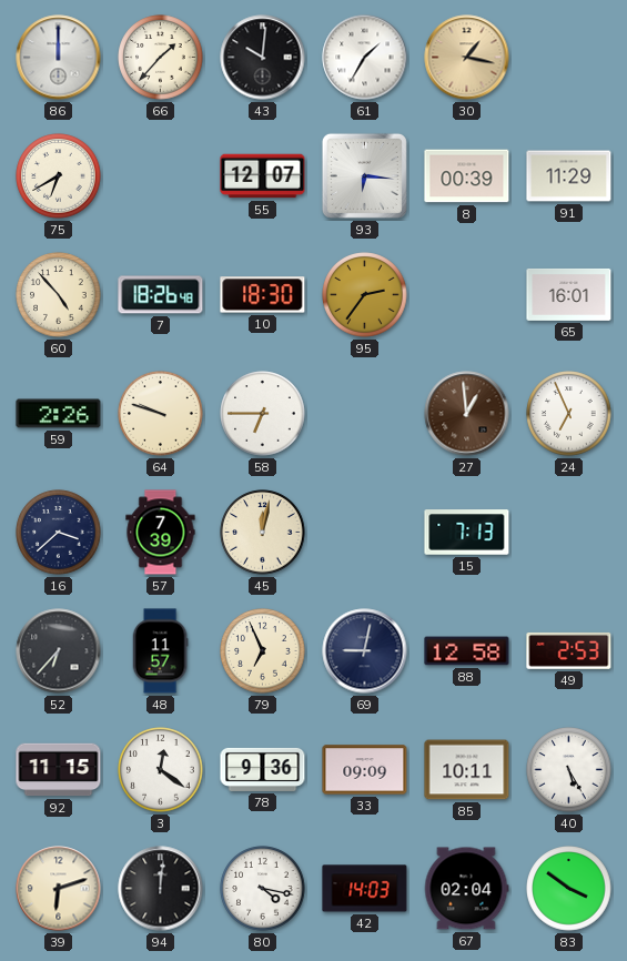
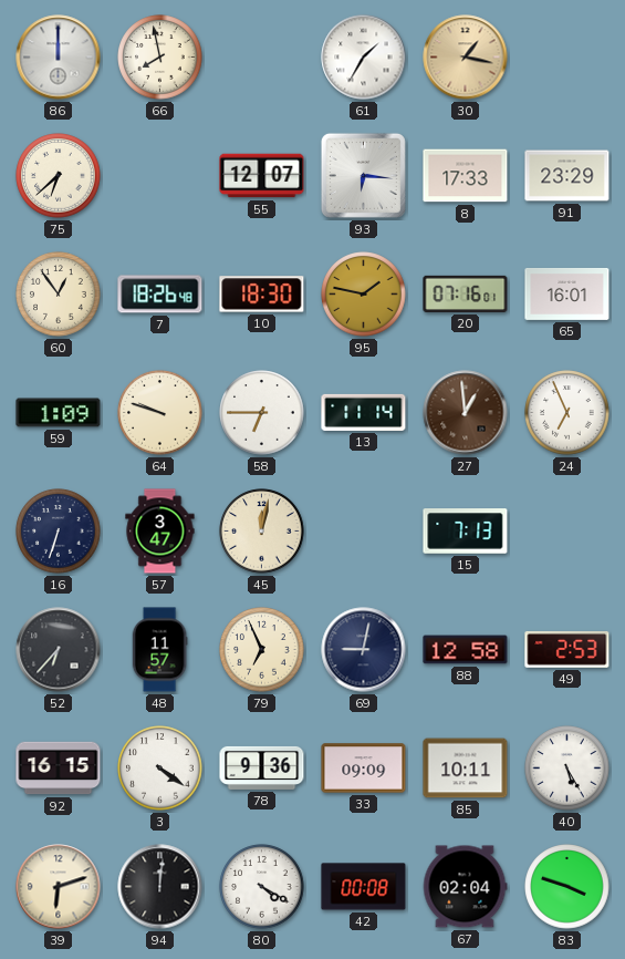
66: 1:37 -> 7:58 (160, 58)
43: 10:01 -> none (263, 58)
75: 6:40 -> 6:38 (59, 176)
8: 00:39 -> 17:33 (466, 176)
91: 11:29 -> 23:29 (567, 176)
60: 4:53 -> 12:54 (59, 295)
95: 2:36 -> 1:47 (364, 295)
20: none -> 07:16 (466, 293)
59: 2:26 -> 1:09 (59, 413)
13: none -> 11:14 (364, 412)
16: 3:38 -> 6:33 (59, 532)
57: 7:39 -> 3:47 (160, 532)
92: 11:15 -> 16:15 (59, 769)
3: 12:21 -> 4:21 (160, 769)
80: 4:17 -> 4:20 (262, 887)
42: 14:03 -> 00:08 (364, 887)
83: 3:51 -> 3:48 (567, 887)
